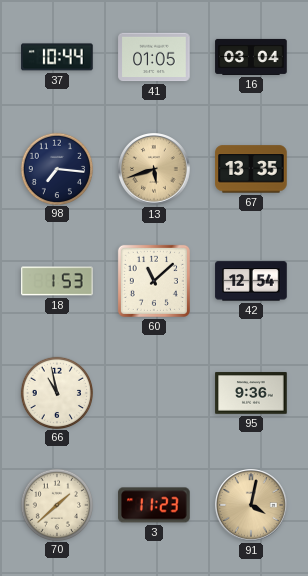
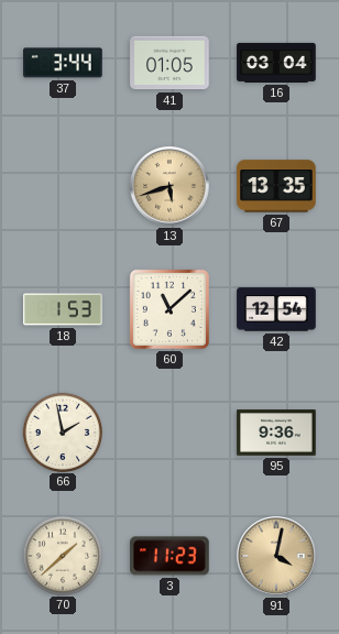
37: 10:44 -> 3:44 (63, 63)
98: 7:16 -> none (56, 168)
66: 10:58 -> 1:58 (62, 431)
